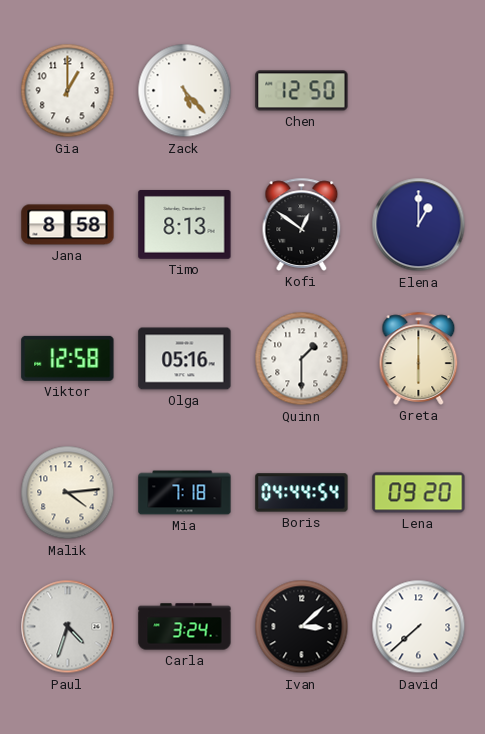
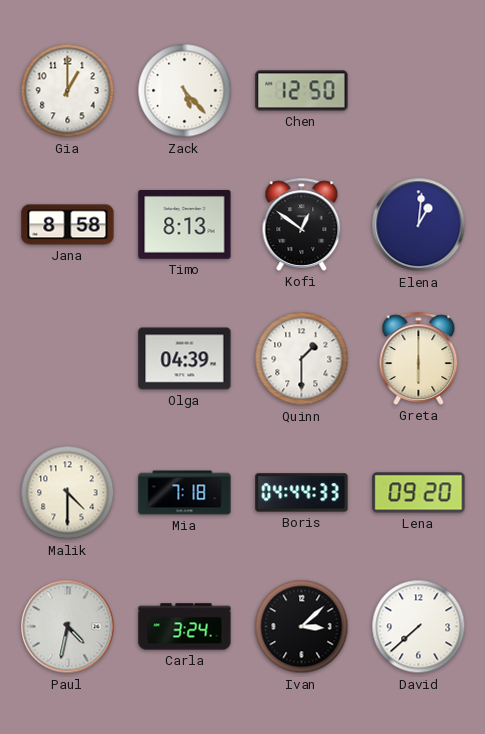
Elena: 1:00 -> 1:01 (419, 225)
Viktor: 12:58 -> none (68, 358)
Olga: 05:16 -> 04:39 (185, 359)
Malik: 4:14 -> 4:30 (68, 493)
Boris: 04:44:54 -> 04:44:33 (302, 493)
Paul: 4:33 -> 4:32 (68, 627)
